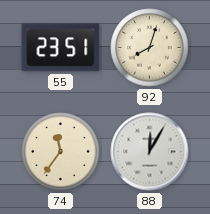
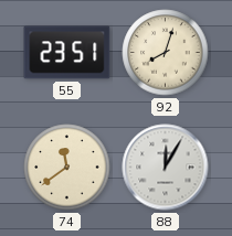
74: 11:36 -> 11:39 (67, 168)
